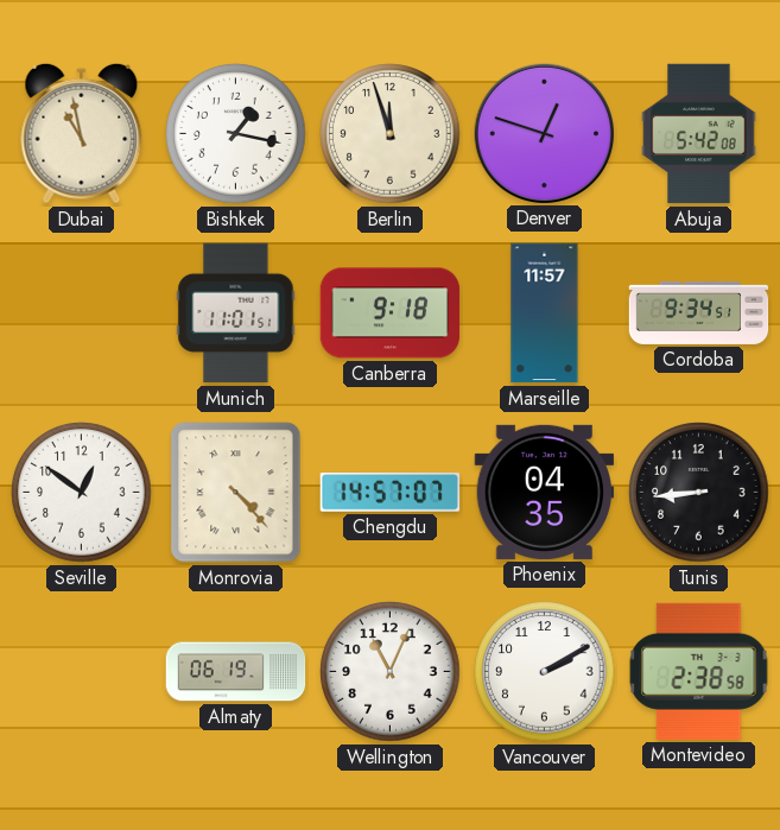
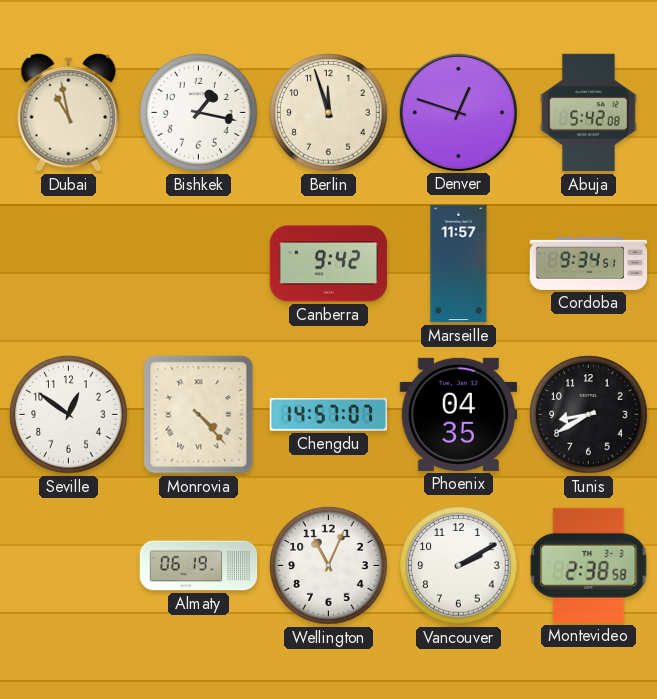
Munich: 11:01 -> none (236, 313)
Canberra: 9:18 -> 9:42 (329, 264)
Tunis: 8:44 -> 8:40 (589, 415)
